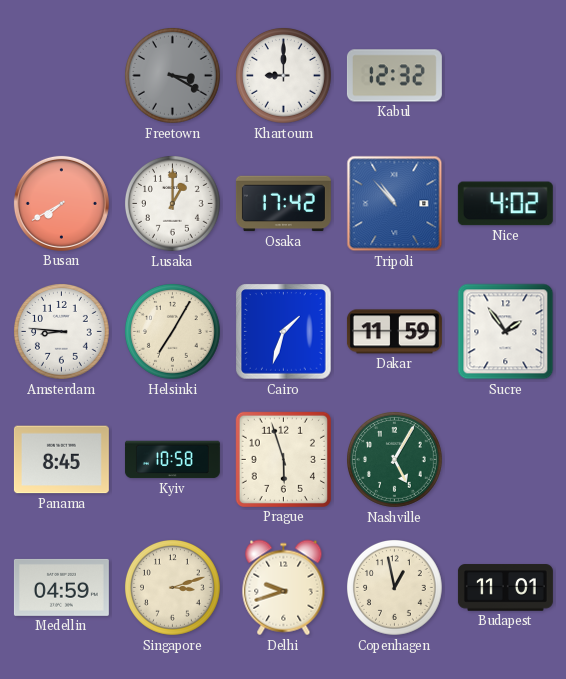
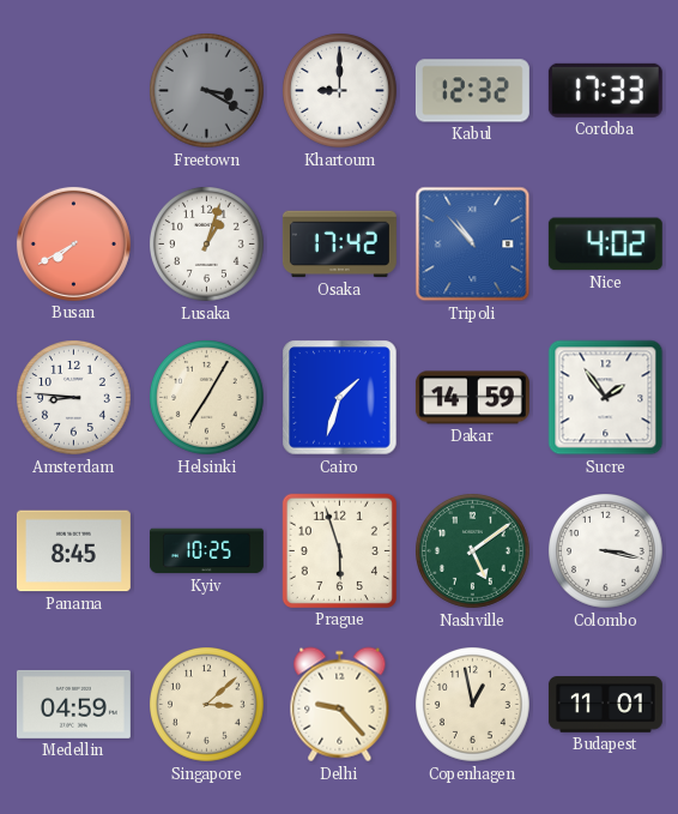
Cordoba: none -> 17:33 (605, 90)
Lusaka: 1:00 -> 1:03 (207, 245)
Dakar: 11:59 -> 14:59 (472, 398)
Kyiv: 10:58 -> 10:25 (206, 551)
Nashville: 5:05 -> 5:09 (473, 551)
Colombo: none -> 3:17 (606, 551)
Singapore: 3:12 -> 3:08 (207, 705)
Delhi: 9:42 -> 9:23 (340, 705)
